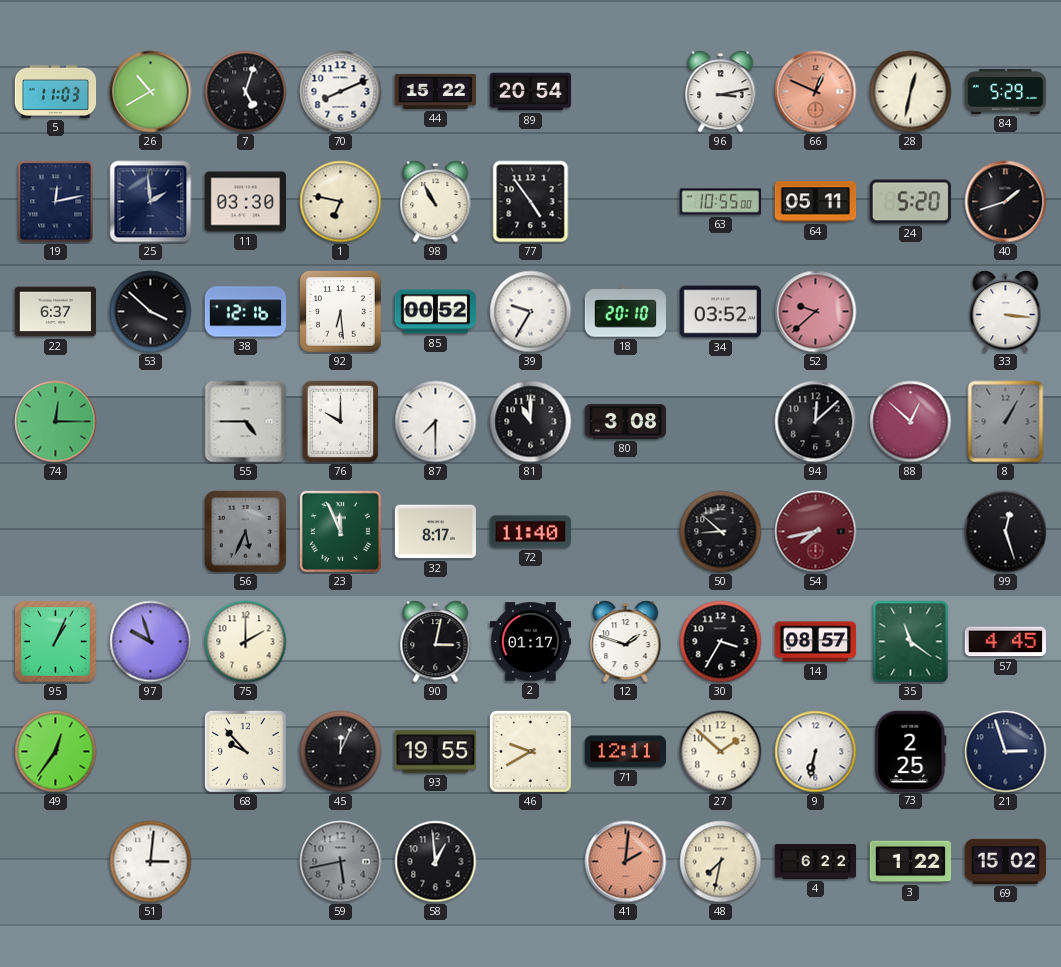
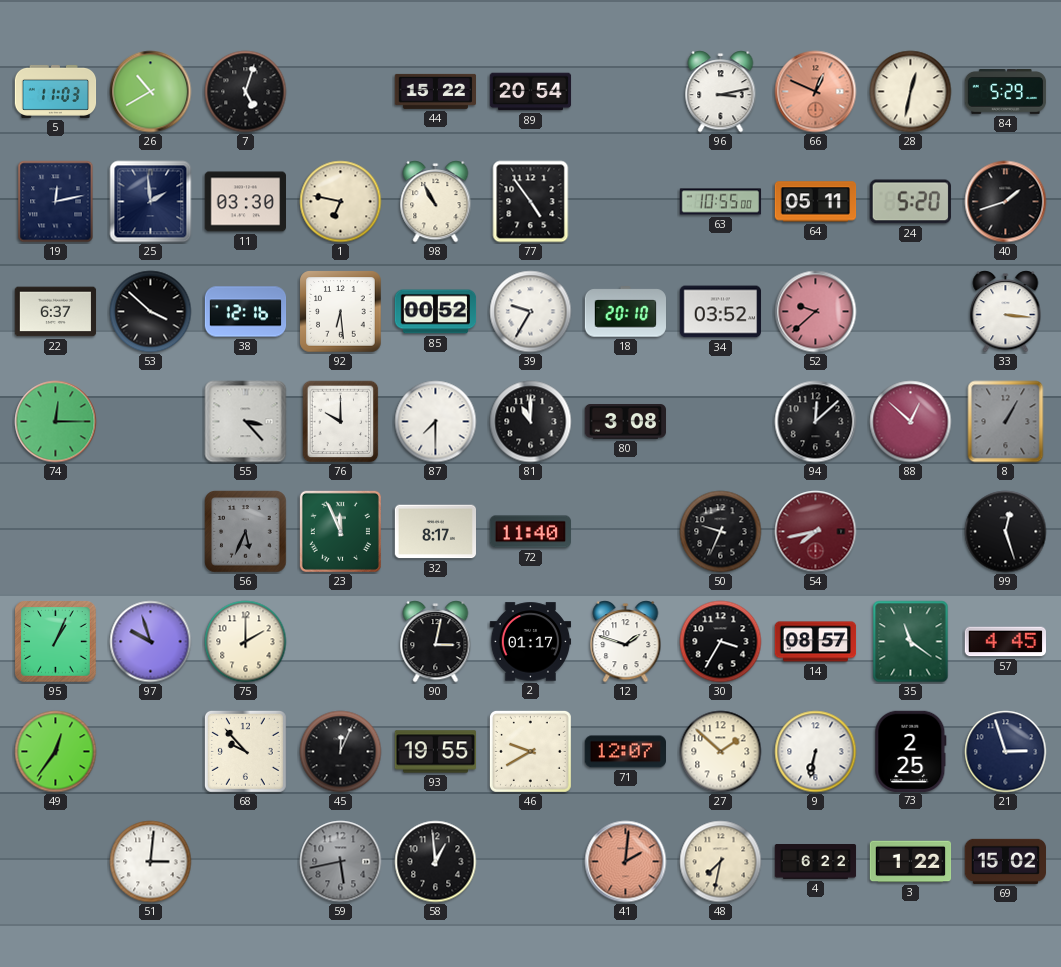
70: 8:11 -> none (341, 92)
55: 4:45 -> 3:23 (246, 422)
50: 8:52 -> 9:34 (721, 532)
71: 12:11 -> 12:07 (625, 752)
